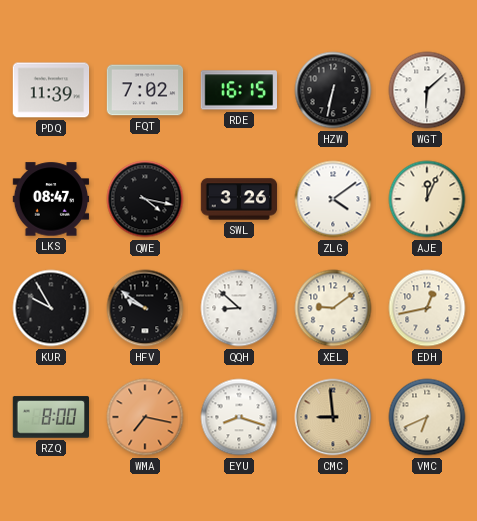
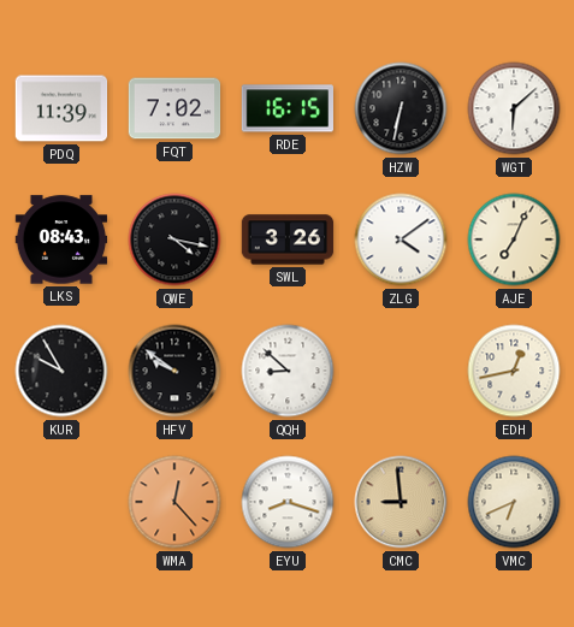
LKS: 08:47 -> 08:43 (61, 239)
AJE: 12:04 -> 7:04 (514, 239)
XEL: 9:09 -> none (333, 308)
RZQ: 8:00 -> none (51, 417)
WMA: 7:17 -> 12:23 (174, 502)
